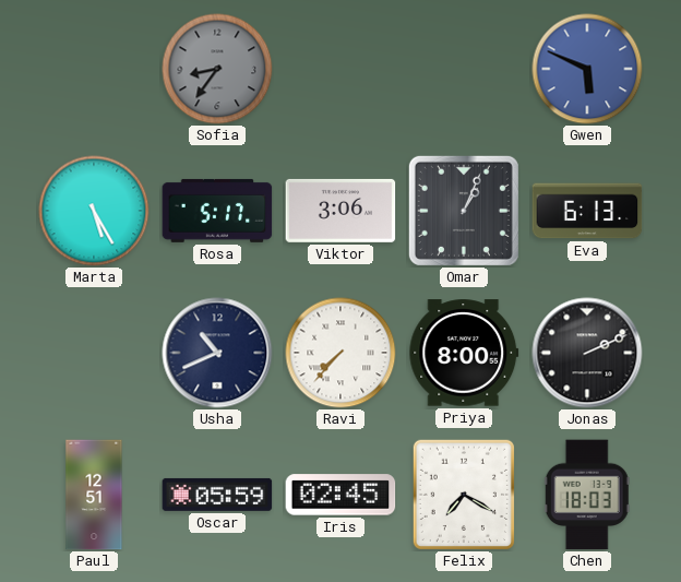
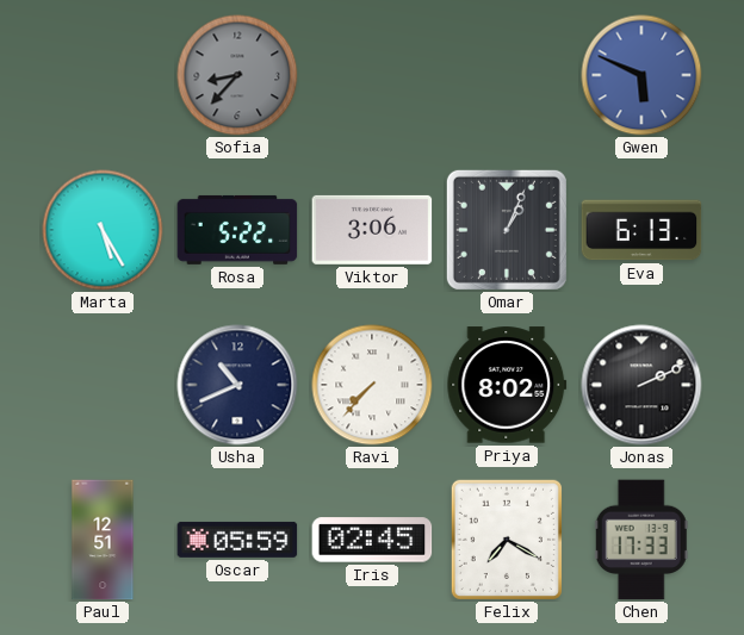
Sofia: 8:36 -> 8:37 (237, 75)
Rosa: 5:17 -> 5:22 (237, 230)
Priya: 8:00 -> 8:02 (507, 385)
Chen: 18:03 -> 17:33 (641, 540)
